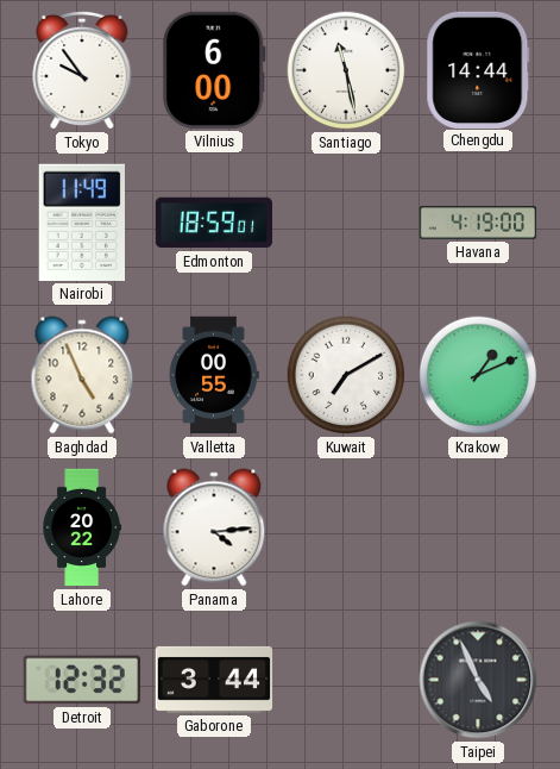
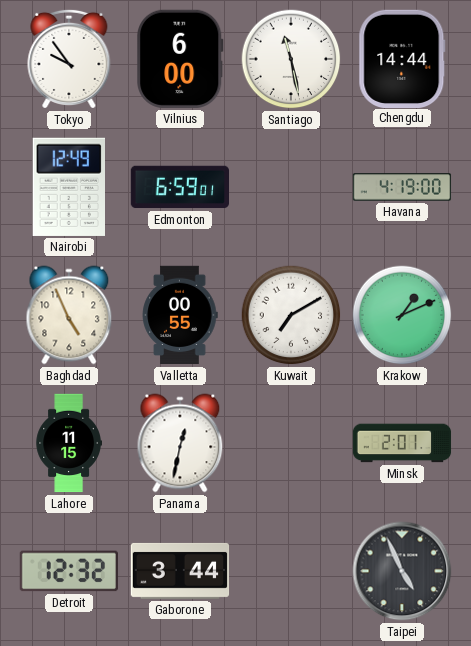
Nairobi: 11:49 -> 12:49 (68, 187)
Edmonton: 18:59 -> 6:59 (179, 187)
Lahore: 20:22 -> 11:15 (69, 443)
Panama: 4:14 -> 12:32 (180, 443)
Minsk: none -> 2:01 (402, 443)
